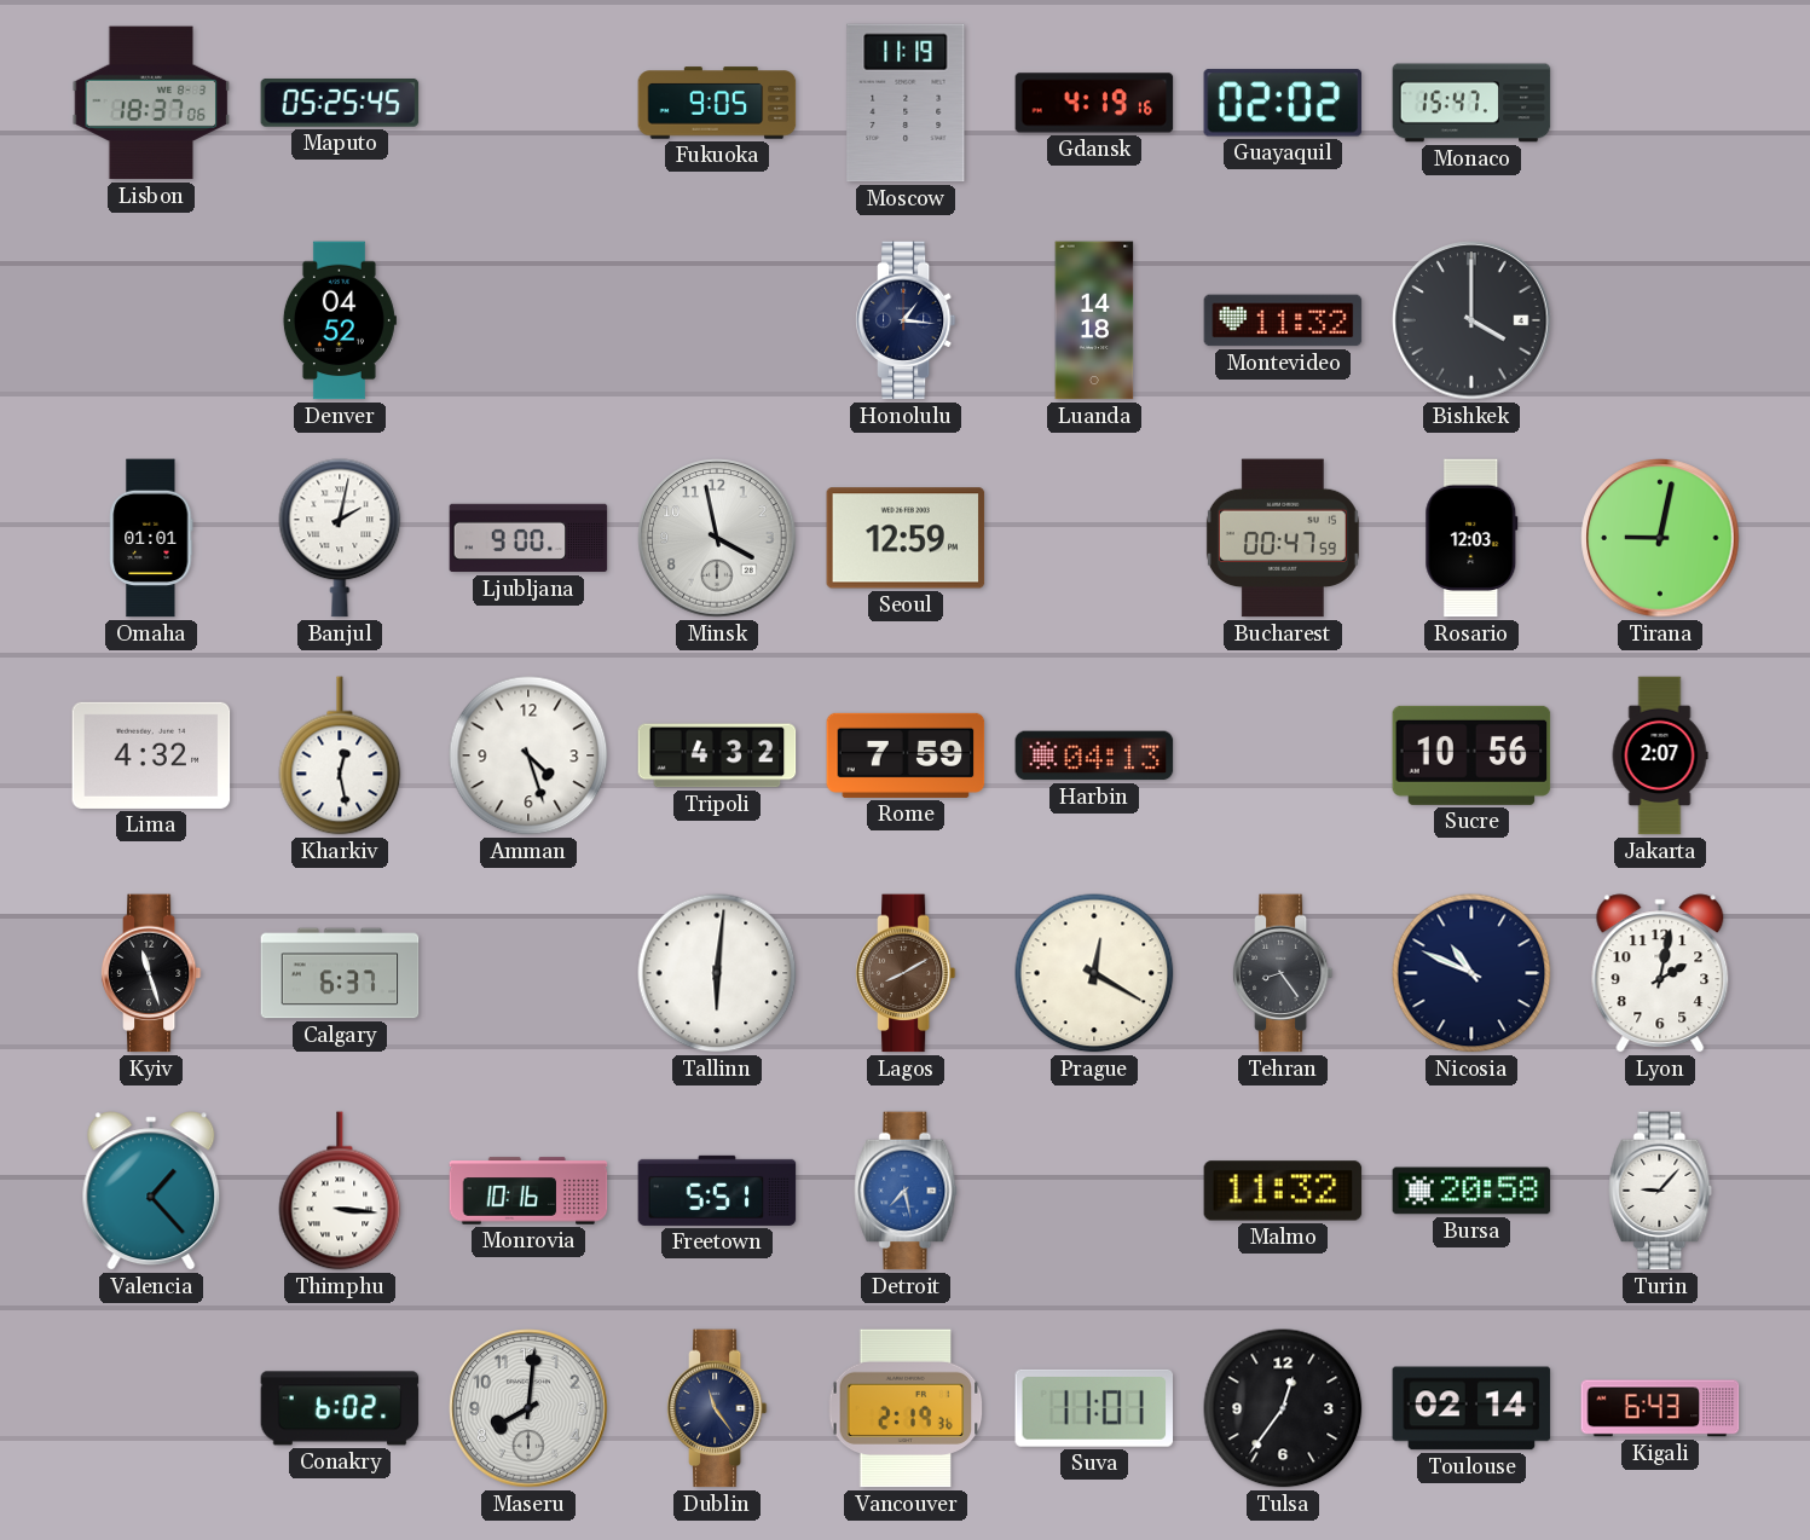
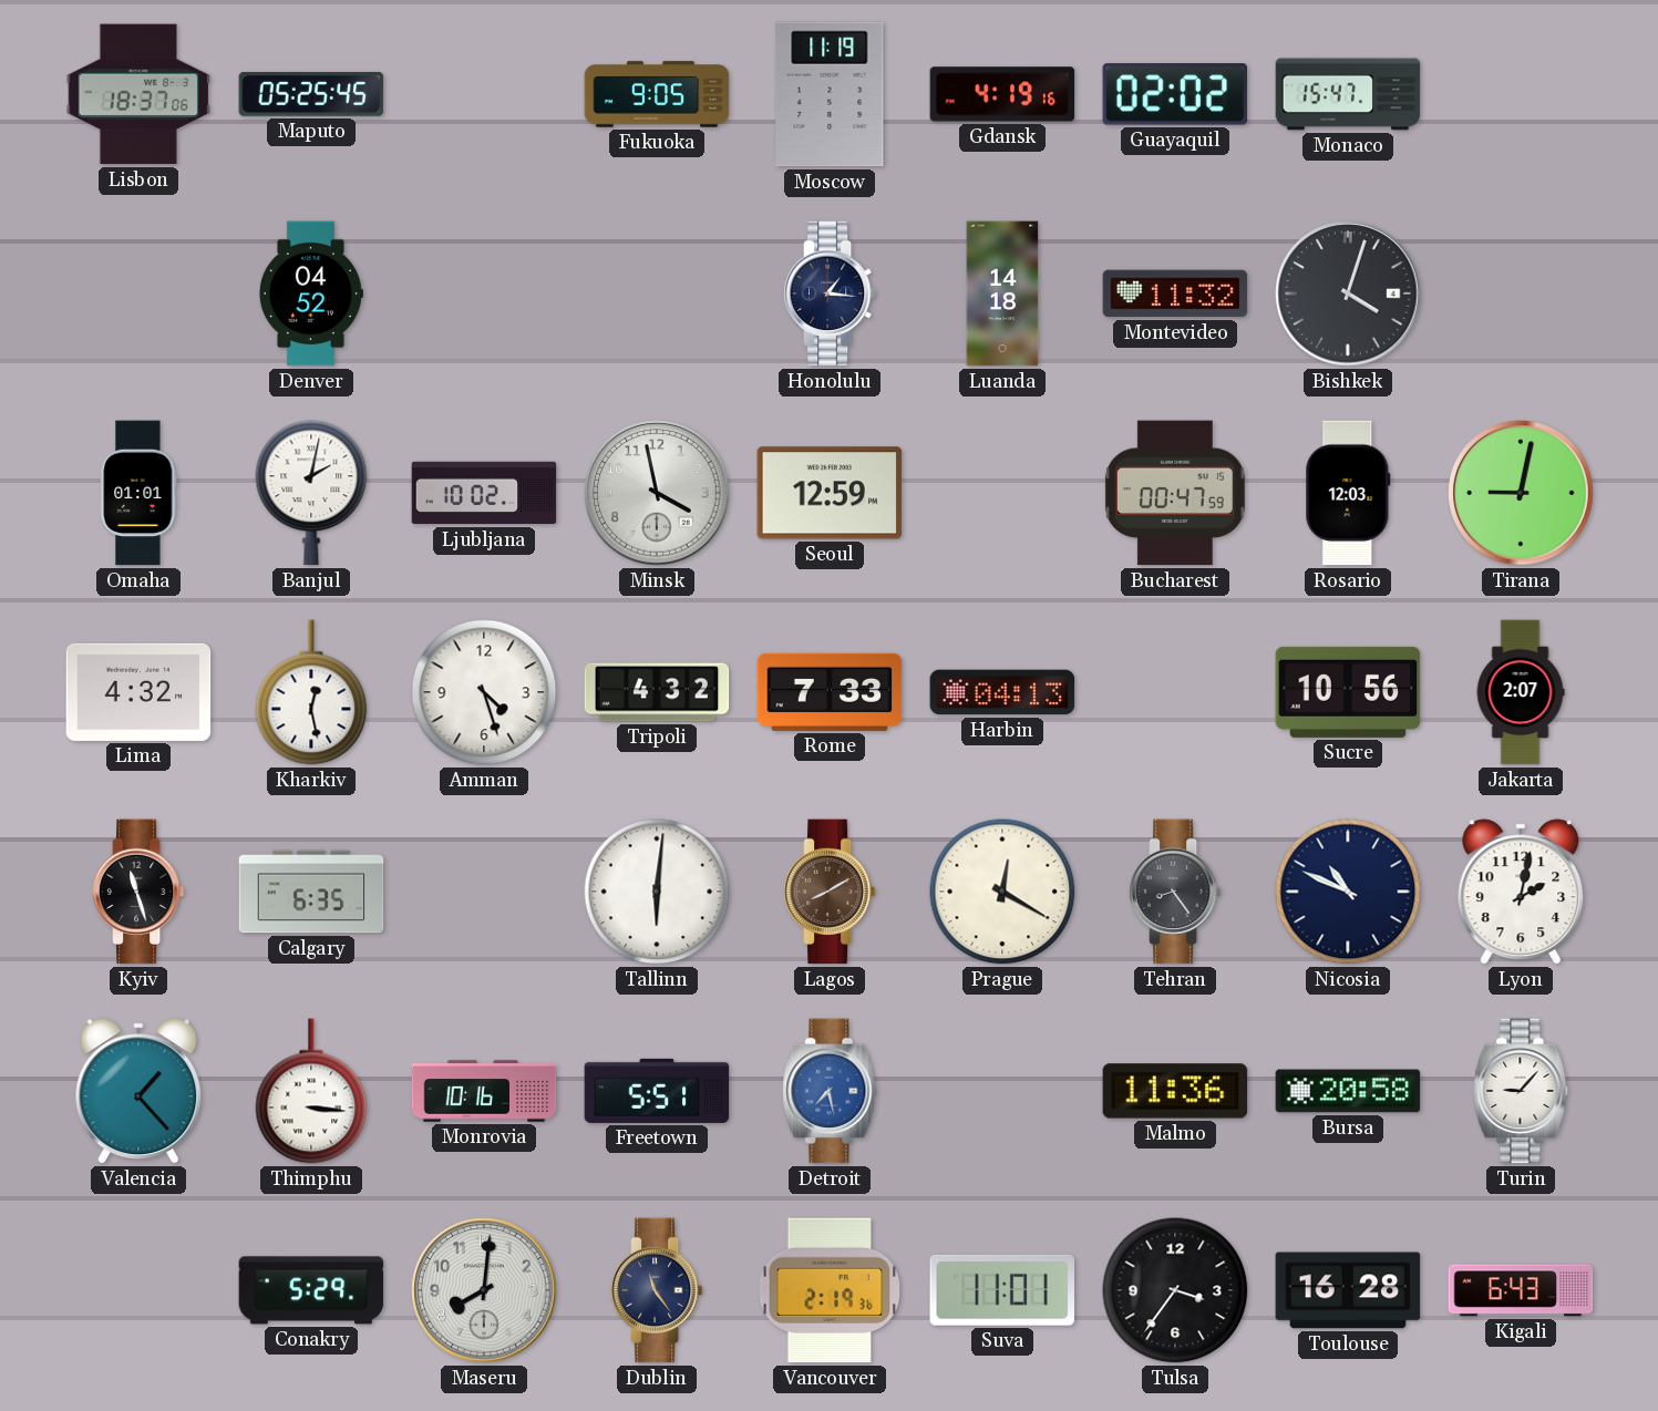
Bishkek: 4:00 -> 4:03 (1348, 293)
Ljubljana: 9:00 -> 10:02 (484, 493)
Rome: 7:59 -> 7:33 (830, 692)
Calgary: 6:37 -> 6:35 (311, 892)
Malmo: 11:32 -> 11:36 (1175, 1091)
Conakry: 6:02 -> 5:29 (311, 1290)
Tulsa: 12:36 -> 3:36 (1175, 1290)
Toulouse: 02:14 -> 16:28 (1348, 1290)
